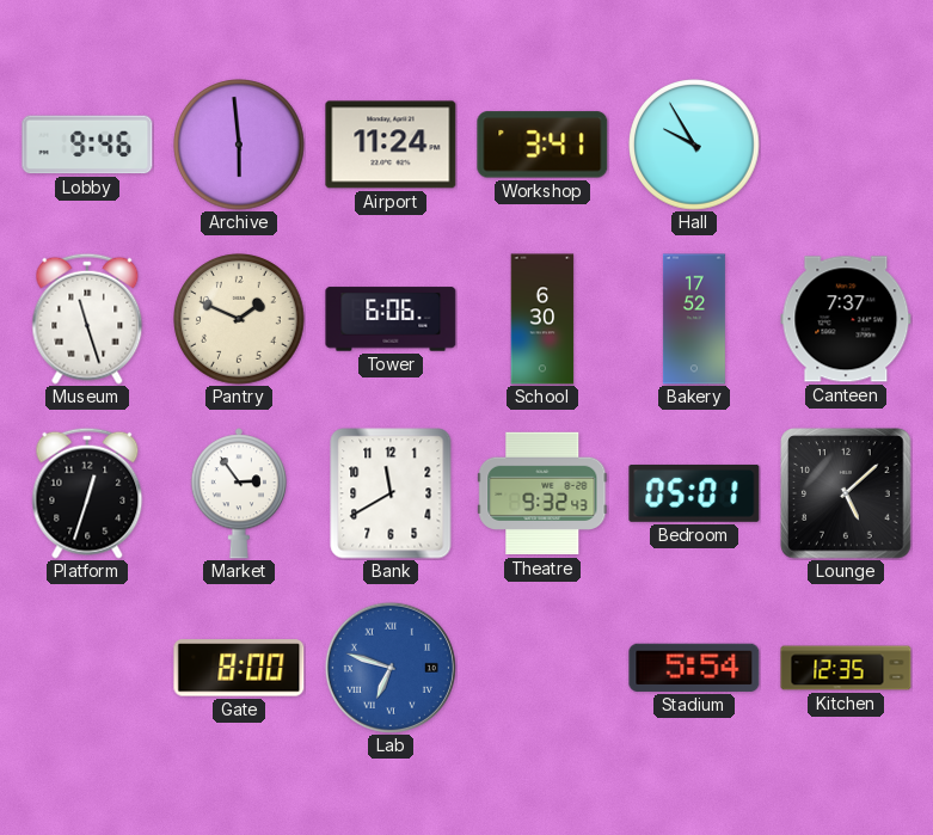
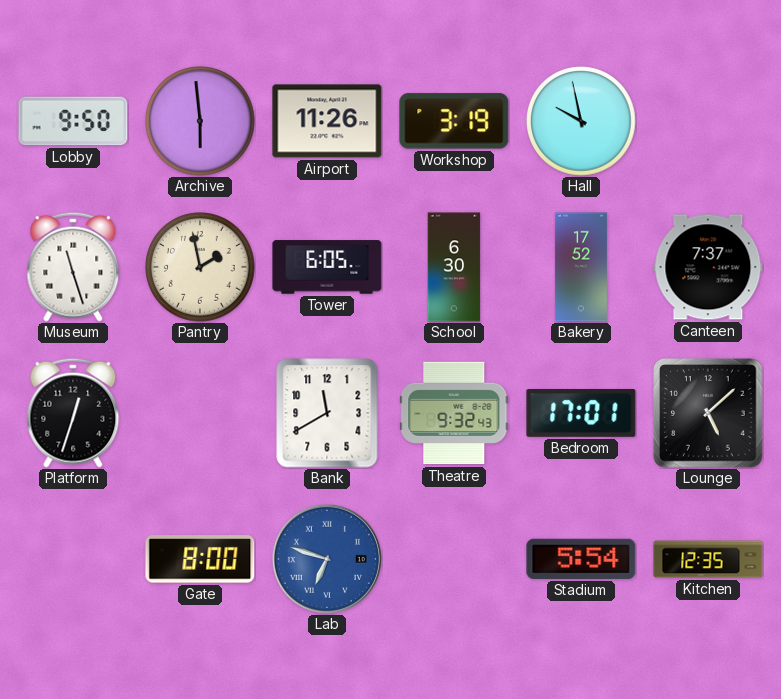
Lobby: 9:46 -> 9:50 (73, 121)
Airport: 11:24 -> 11:26 (327, 121)
Workshop: 3:41 -> 3:19 (454, 121)
Hall: 9:55 -> 9:58 (581, 121)
Pantry: 1:49 -> 1:58 (200, 267)
Tower: 6:06 -> 6:05 (327, 267)
Market: 2:54 -> none (239, 493)
Bedroom: 05:01 -> 17:01 (581, 413)
